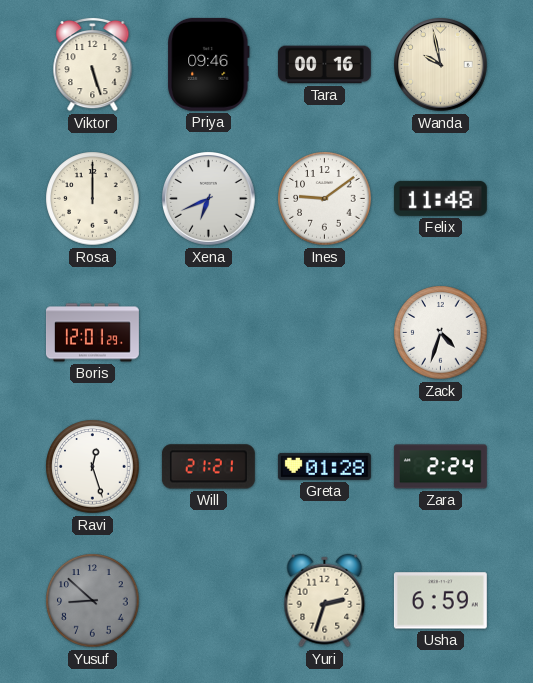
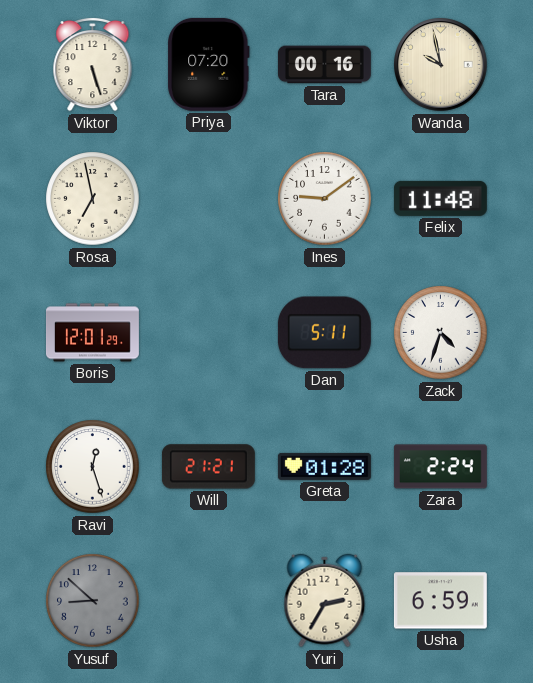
Priya: 09:46 -> 07:20 (209, 64)
Rosa: 12:00 -> 6:58 (93, 199)
Xena: 6:41 -> none (209, 199)
Dan: none -> 5:11 (324, 333)
Yuri: 2:33 -> 2:35 (325, 601)
